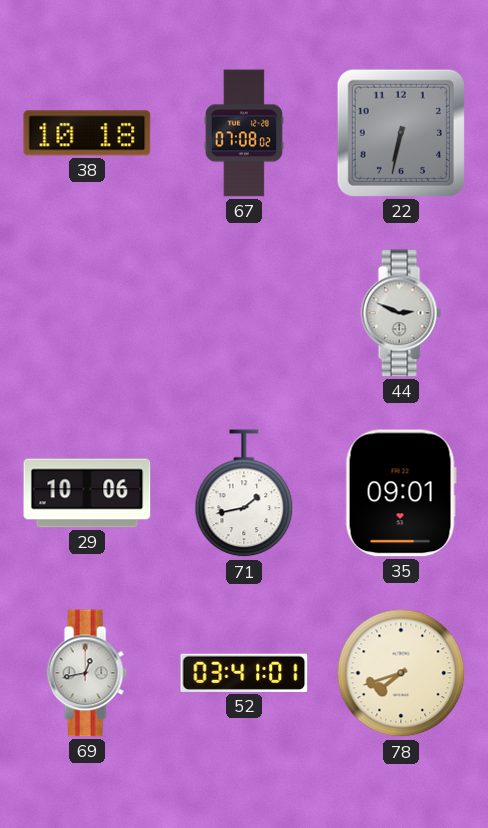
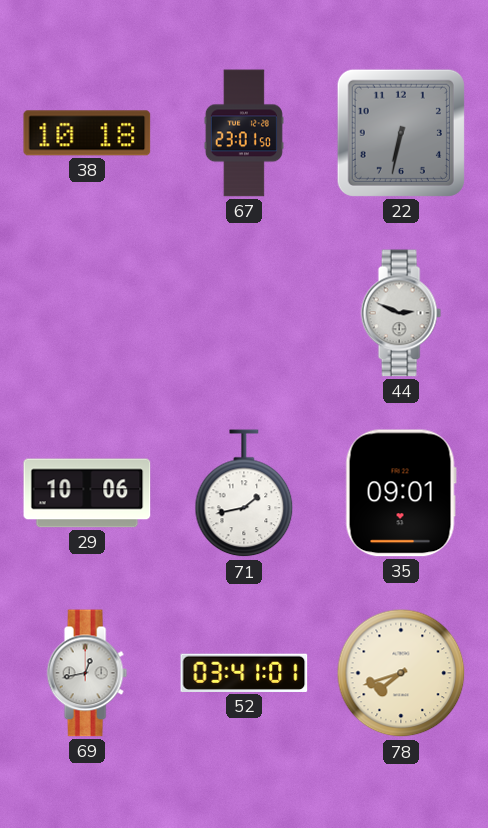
67: 07:08 -> 23:01 (244, 133)
